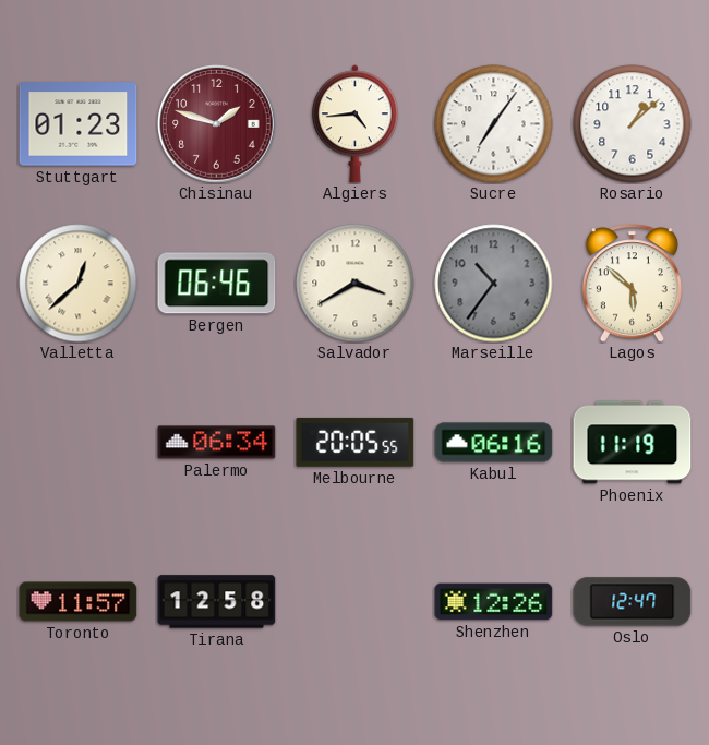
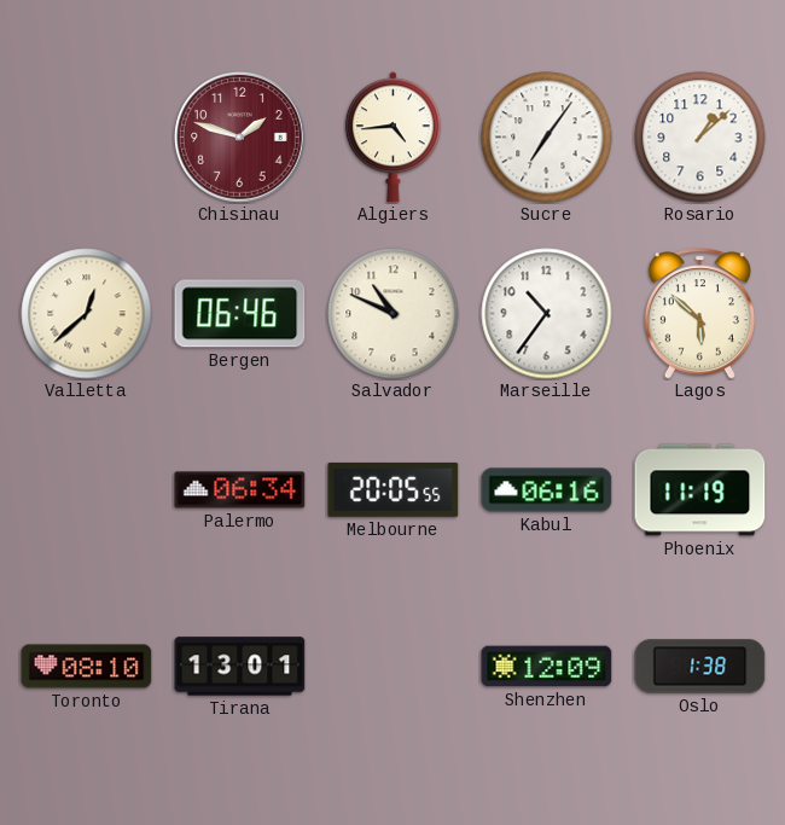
Stuttgart: 01:23 -> none (79, 124)
Salvador: 3:40 -> 10:49 (394, 314)
Marseille dial: grey -> white (547, 314)
Toronto: 11:57 -> 08:10 (87, 667)
Tirana: 12:58 -> 13:01 (240, 667)
Shenzhen: 12:26 -> 12:09 (547, 667)
Oslo: 12:47 -> 1:38 (700, 667)
